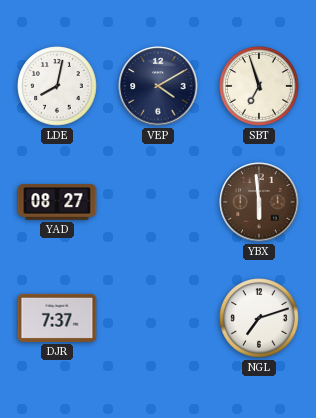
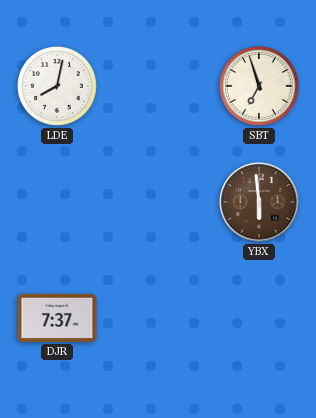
VEP: 4:10 -> none (158, 86)
YAD: 08:27 -> none (57, 202)
NGL: 7:12 -> none (259, 318)
